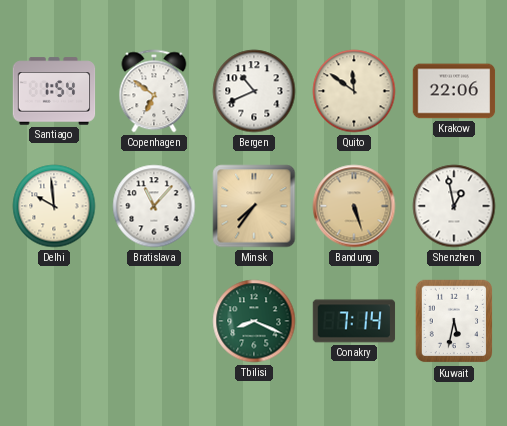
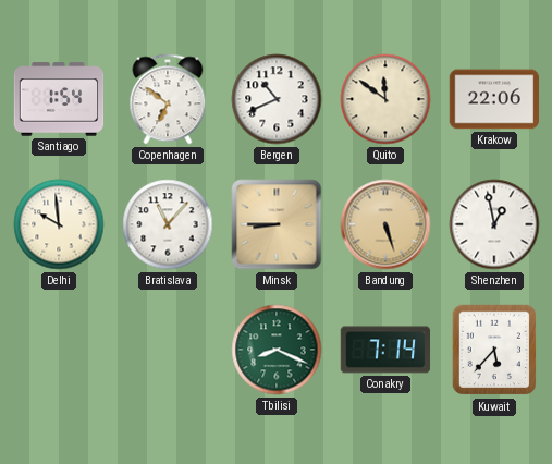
Minsk: 7:36 -> 8:45 (277, 224)
Kuwait: 5:32 -> 5:37 (494, 350)
